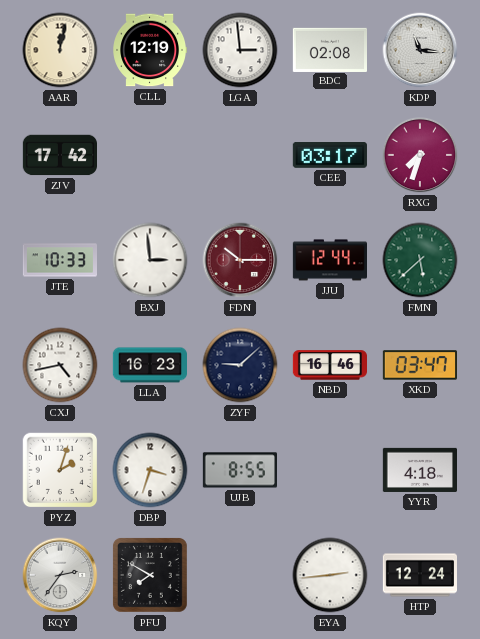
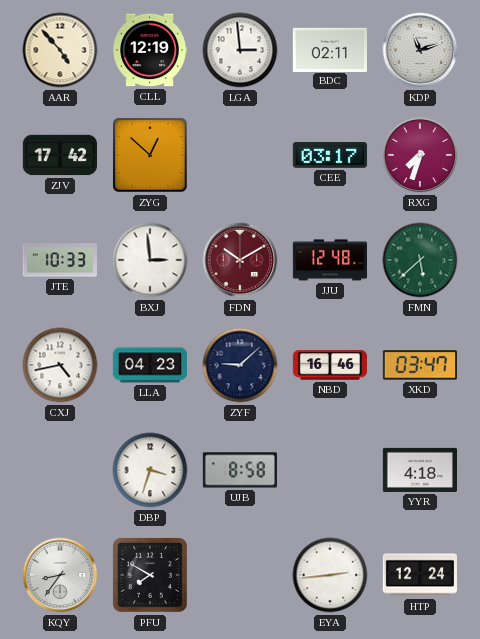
AAR: 12:02 -> 4:53 (60, 50)
BDC: 02:08 -> 02:11 (329, 49)
KDP: 11:16 -> 11:12 (420, 50)
ZYG: none -> 12:52 (150, 155)
FDN: 10:15 -> 10:10 (240, 260)
JJU: 12:44 -> 12:48 (329, 260)
LLA: 16:23 -> 04:23 (149, 365)
PYZ: 2:03 -> none (60, 470)
UJB: 8:55 -> 8:58 (239, 470)
KQY: 2:36 -> 8:36 (60, 575)
